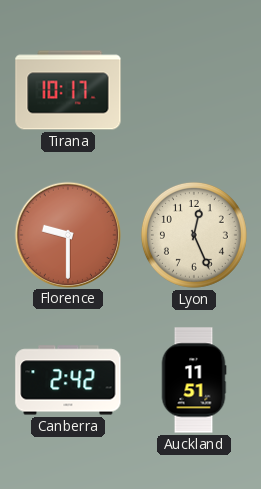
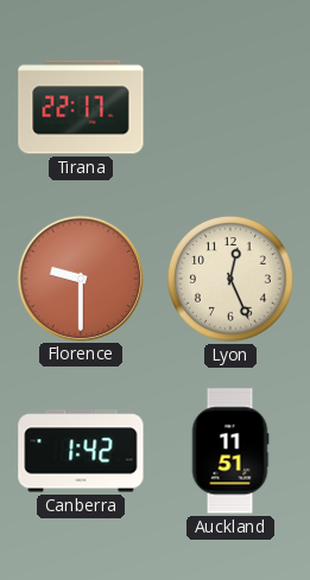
Tirana: 10:17 -> 22:17 (81, 107)
Canberra: 2:42 -> 1:42 (81, 451)
